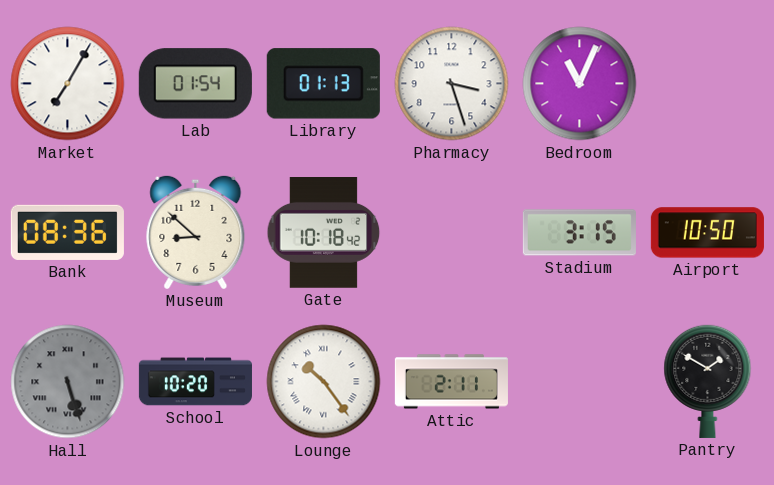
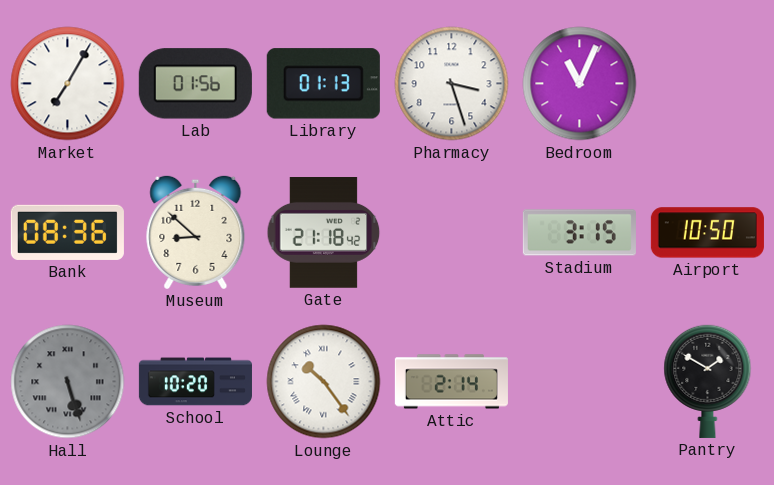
Lab: 01:54 -> 01:56 (195, 84)
Gate: 10:18 -> 21:18 (324, 233)
Attic: 2:11 -> 2:14 (451, 382)
